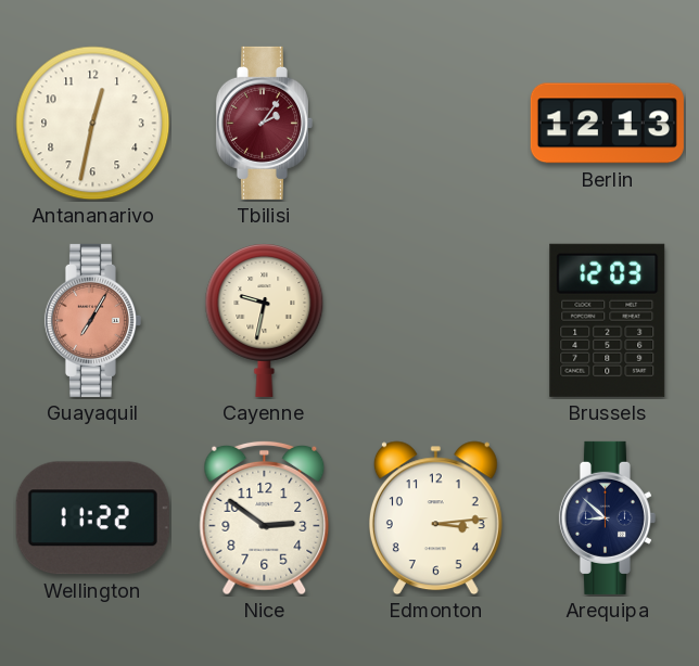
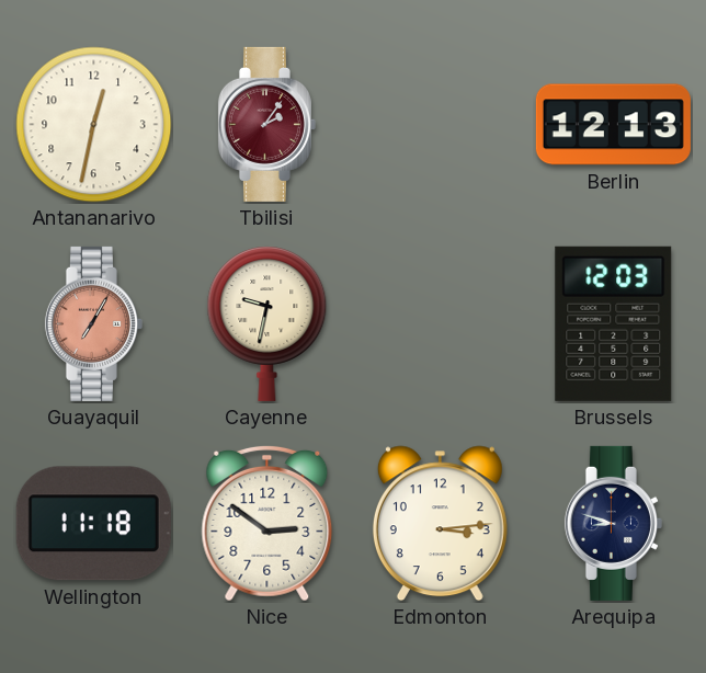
Wellington: 11:22 -> 11:18 (93, 524)
Arequipa: 8:52 -> 8:48 (613, 523)
